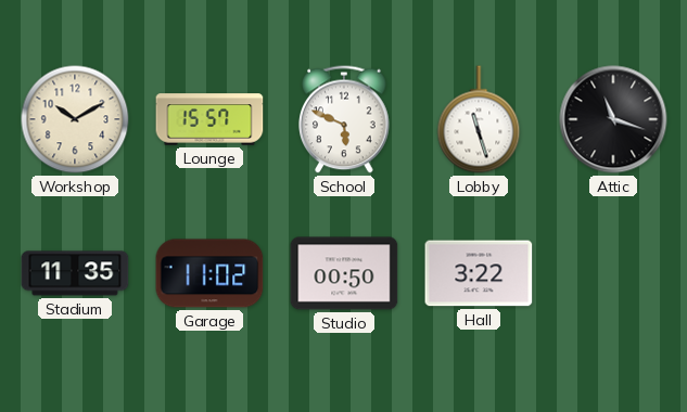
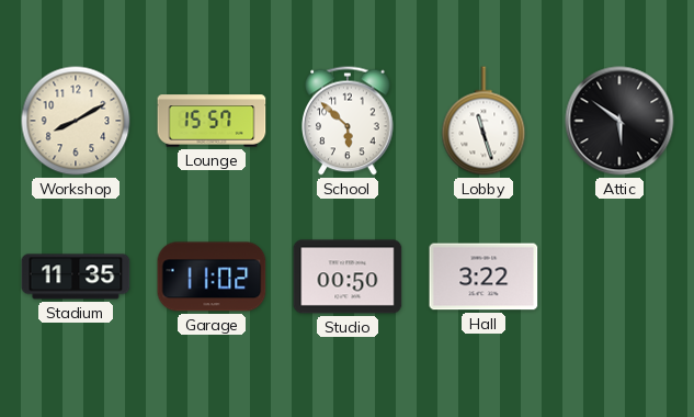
Workshop: 10:10 -> 8:10 (76, 121)
School: 5:49 -> 5:52 (348, 121)
Attic: 11:18 -> 5:51 (619, 121)
